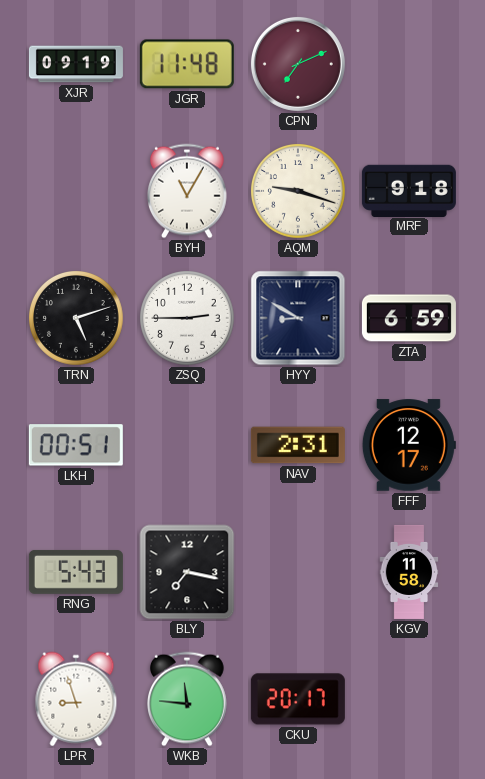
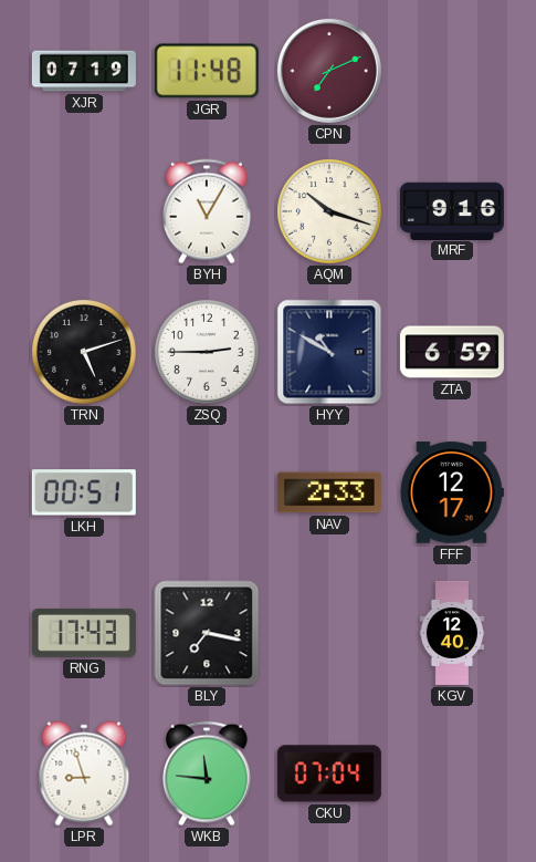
XJR: 09:19 -> 07:19 (84, 71)
AQM: 9:18 -> 10:18 (330, 212)
MRF: 9:18 -> 9:16 (452, 210)
HYY: 8:50 -> 10:50 (329, 352)
NAV: 2:31 -> 2:33 (329, 492)
RNG: 5:43 -> 17:43 (84, 633)
KGV: 11:58 -> 12:40 (452, 633)
CKU: 20:17 -> 07:04 (329, 773)
